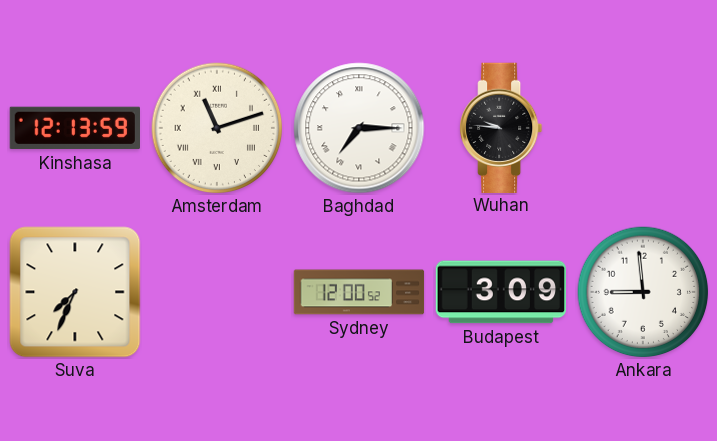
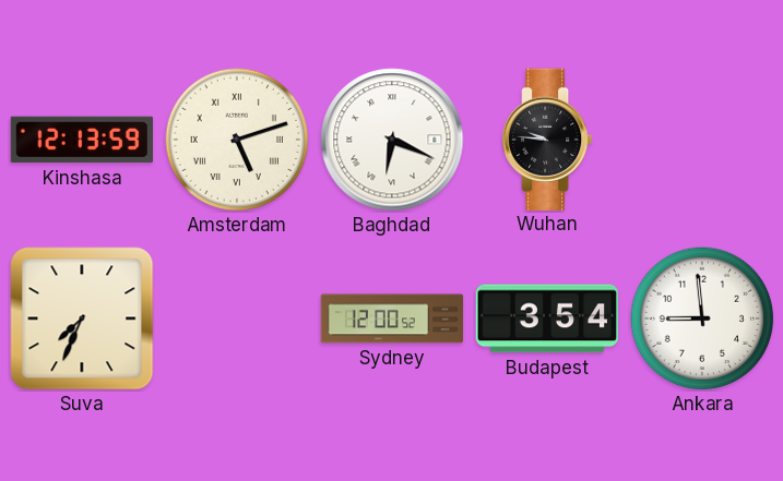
Amsterdam: 11:12 -> 5:12 (237, 140)
Baghdad: 7:15 -> 6:19 (392, 140)
Budapest: 3:09 -> 3:54 (547, 318)
